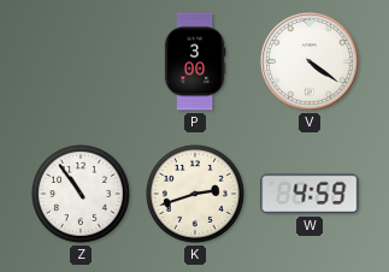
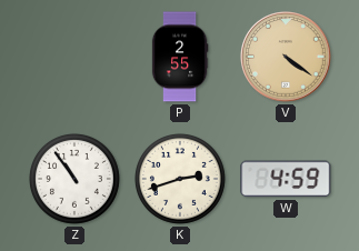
P: 3:00 -> 2:55 (180, 57)
V dial: white -> champagne (286, 57)
